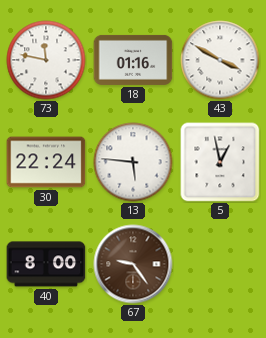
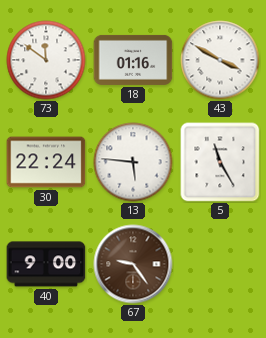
73: 11:47 -> 11:51 (46, 60)
5: 12:58 -> 11:25 (220, 162)
40: 8:00 -> 9:00 (46, 264)
